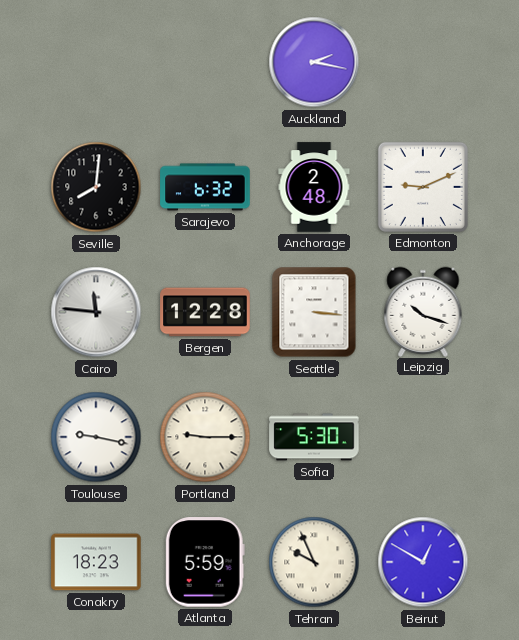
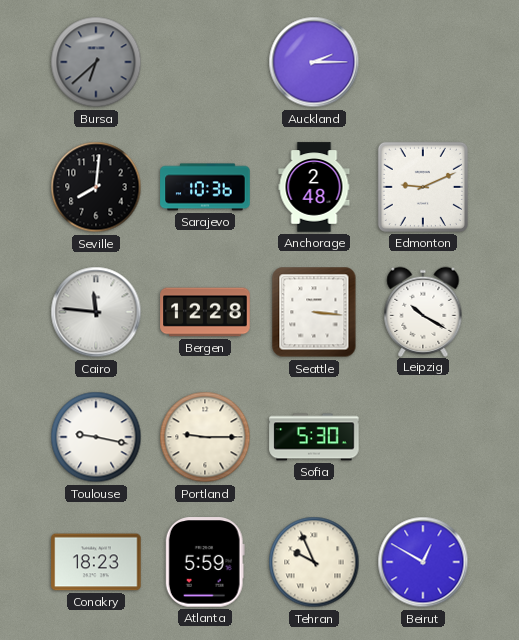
Bursa: none -> 6:38 (96, 62)
Auckland: 2:17 -> 2:15 (314, 62)
Sarajevo: 6:32 -> 10:36 (205, 187)
Leipzig: 10:18 -> 10:20 (423, 311)
